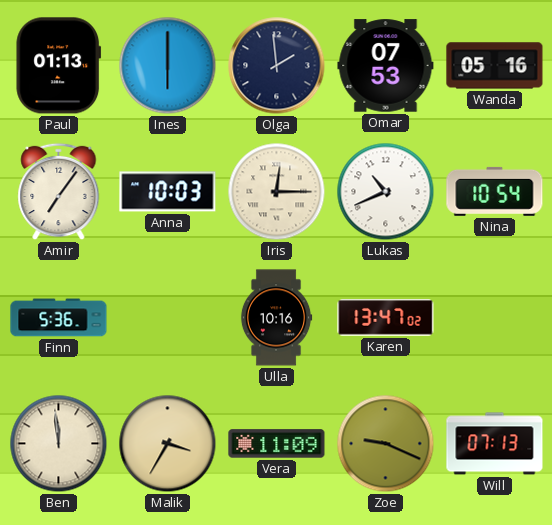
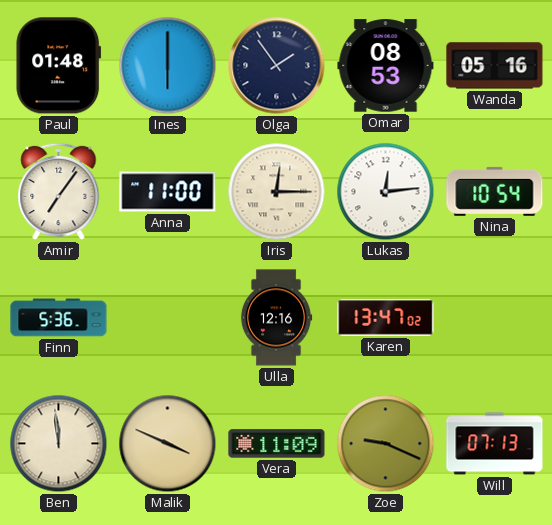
Paul: 01:13 -> 01:48 (58, 66)
Olga: 1:59 -> 1:54 (277, 66)
Omar: 07:53 -> 08:53 (386, 66)
Anna: 10:03 -> 11:00 (168, 192)
Lukas: 10:41 -> 12:14 (386, 192)
Ulla: 10:16 -> 12:16 (276, 318)
Malik: 3:35 -> 3:49 (168, 444)
